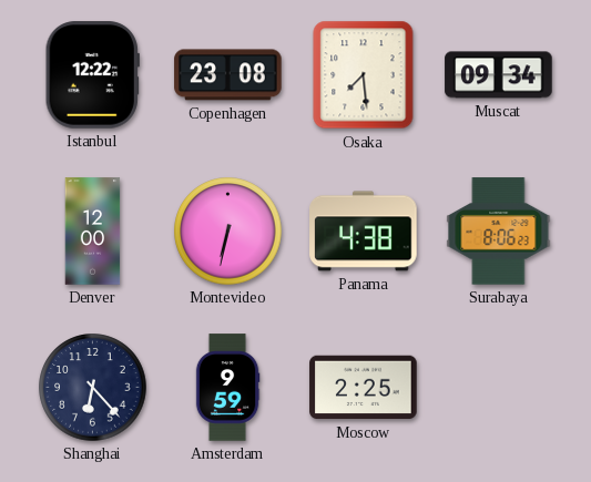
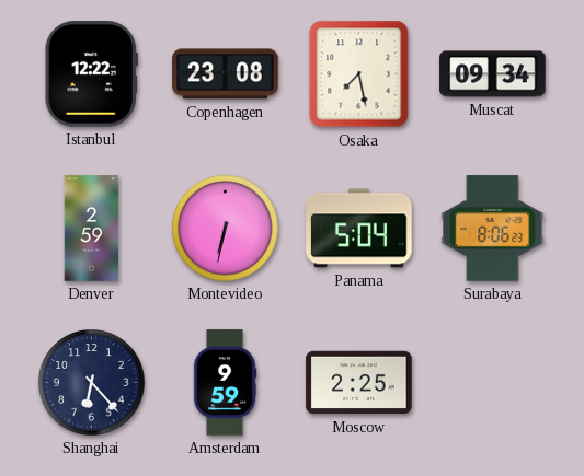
Osaka: 7:29 -> 7:28 (359, 74)
Denver: 12:00 -> 2:59 (92, 229)
Panama: 4:38 -> 5:04 (359, 229)
